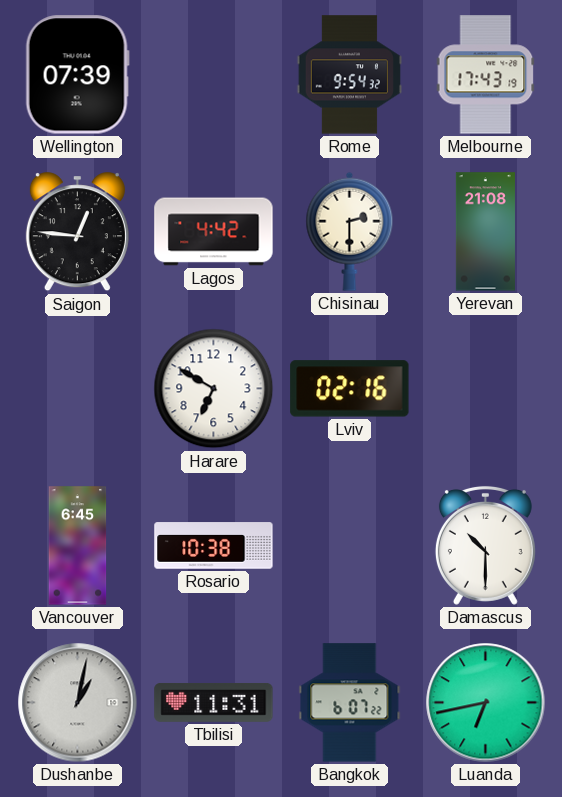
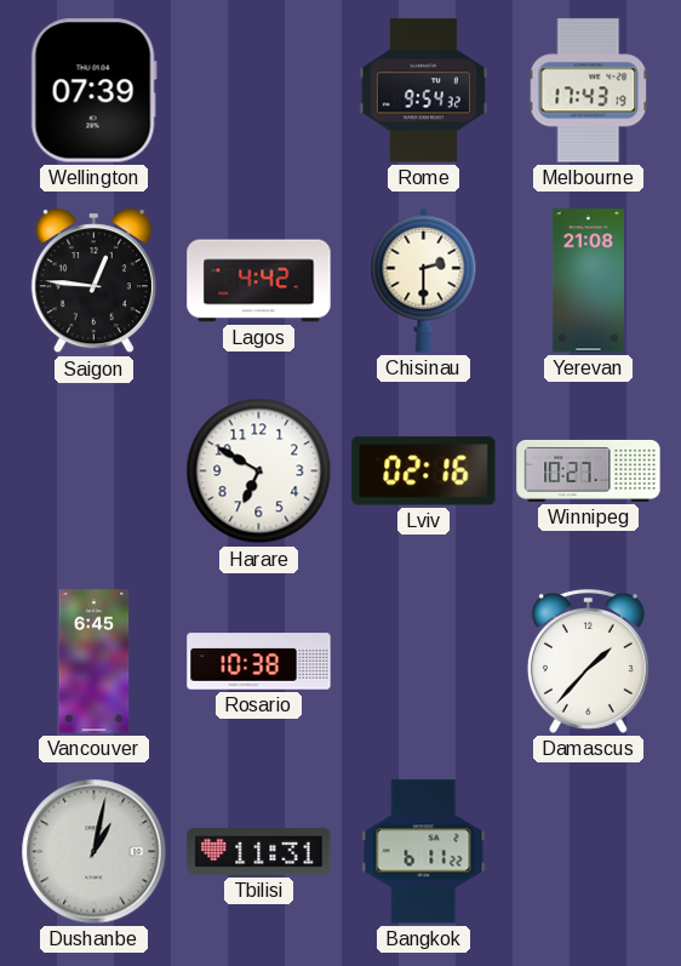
Winnipeg: none -> 10:27 (589, 470)
Damascus: 10:30 -> 1:37 (588, 661)
Bangkok: 6:07 -> 6:11 (424, 852)
Luanda: 6:43 -> none (486, 703)
